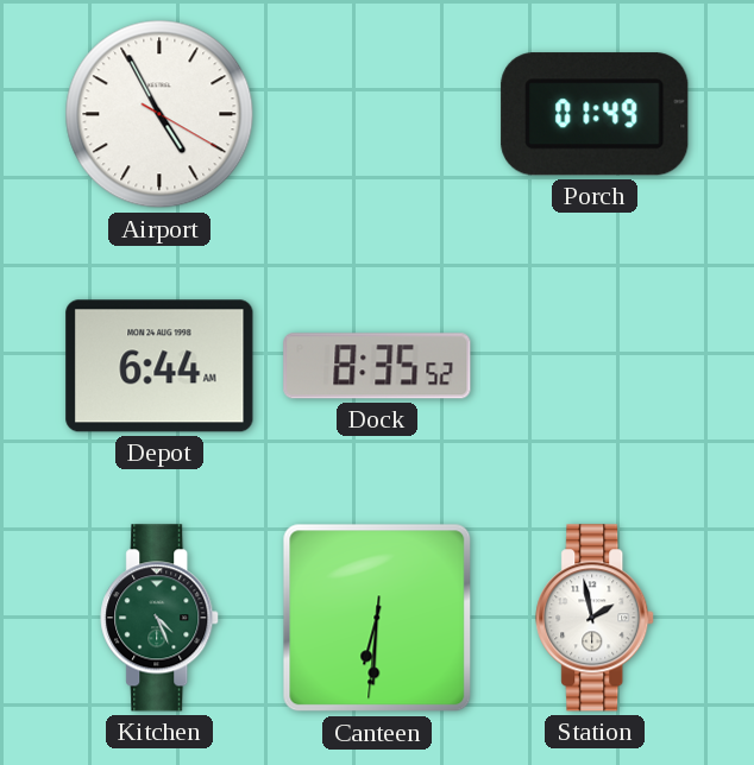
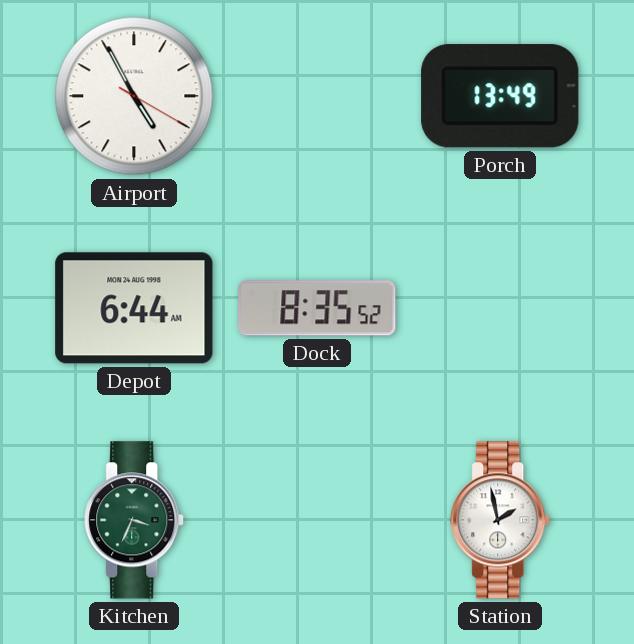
Porch: 01:49 -> 13:49 (500, 96)
Kitchen: 4:26 -> 3:34 (135, 520)
Canteen: 6:30 -> none (377, 618)
